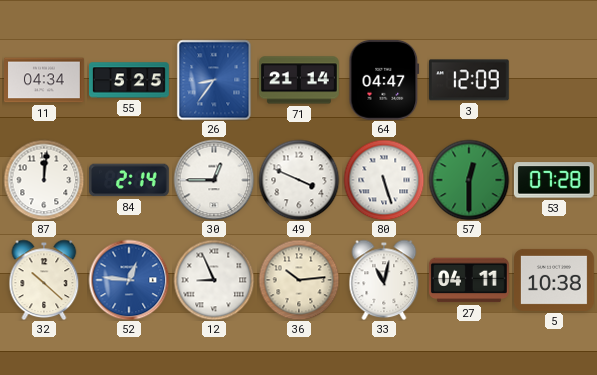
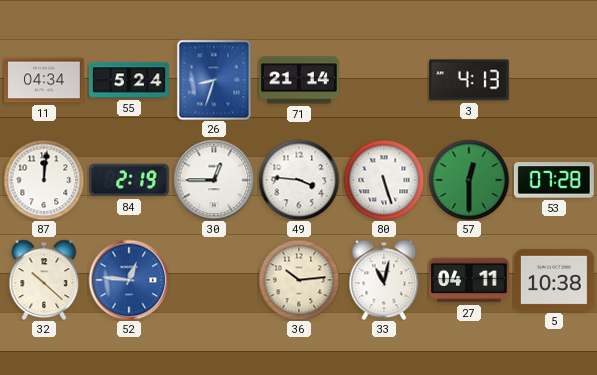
55: 5:25 -> 5:24 (130, 80)
26: 8:36 -> 8:33 (214, 80)
64: 04:47 -> none (384, 80)
3: 12:09 -> 4:13 (469, 80)
84: 2:14 -> 2:19 (129, 180)
49: 3:49 -> 3:46 (299, 180)
12: 8:56 -> none (214, 280)
